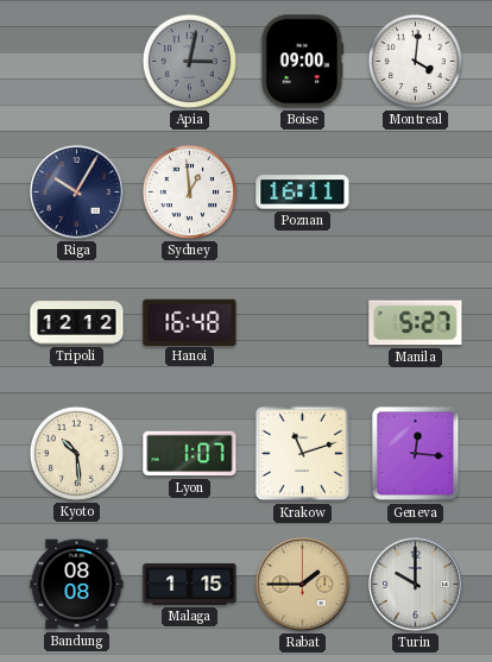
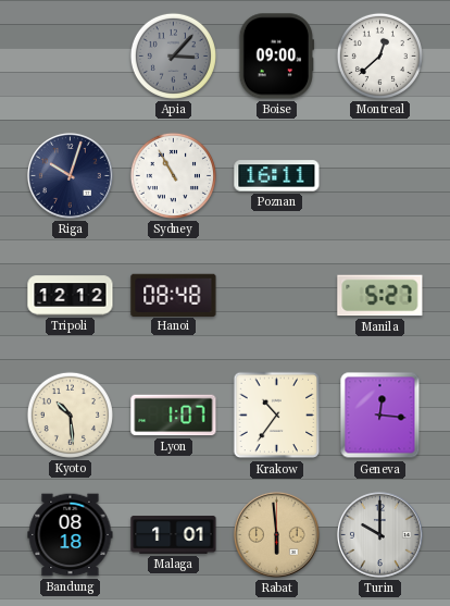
Apia: 3:02 -> 3:07 (173, 55)
Montreal: 4:01 -> 12:38 (379, 55)
Riga: 10:05 -> 10:03 (70, 176)
Sydney: 12:59 -> 10:55 (173, 175)
Hanoi: 16:48 -> 08:48 (174, 295)
Krakow: 11:12 -> 10:36 (277, 416)
Bandung: 08:08 -> 08:18 (71, 535)
Malaga: 1:15 -> 1:01 (174, 535)
Rabat: 1:45 -> 5:59 (276, 535)
